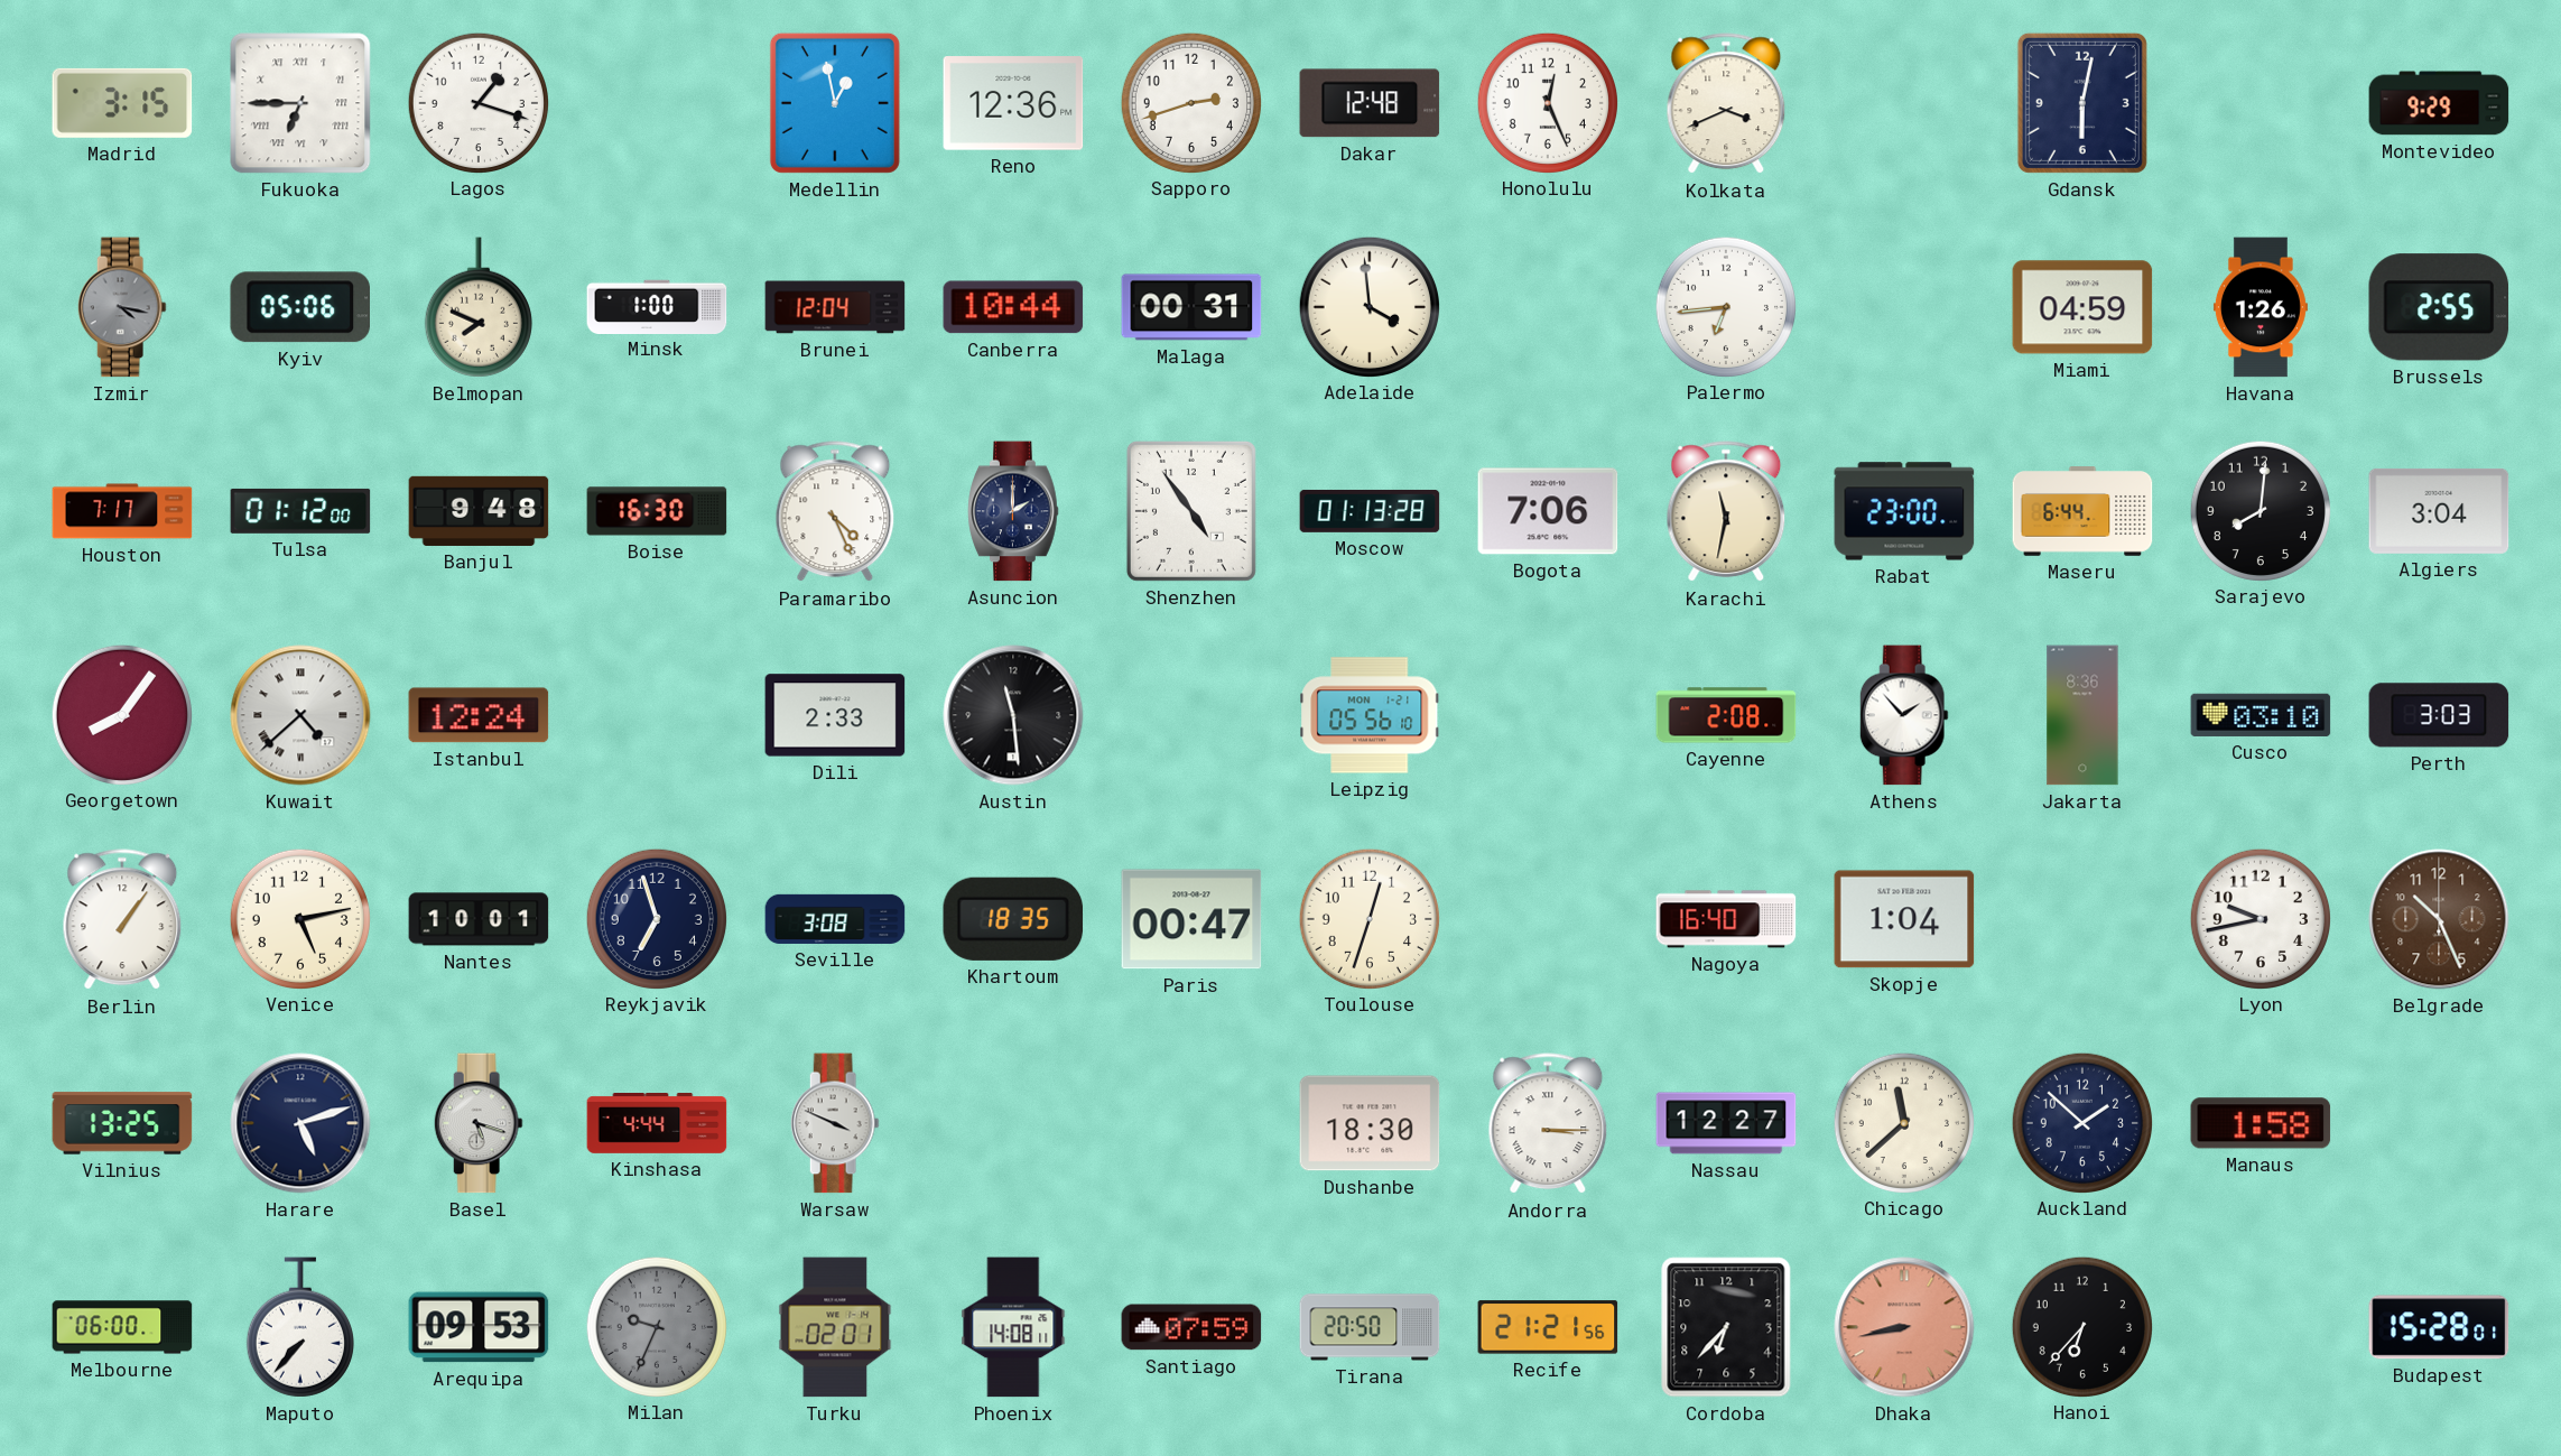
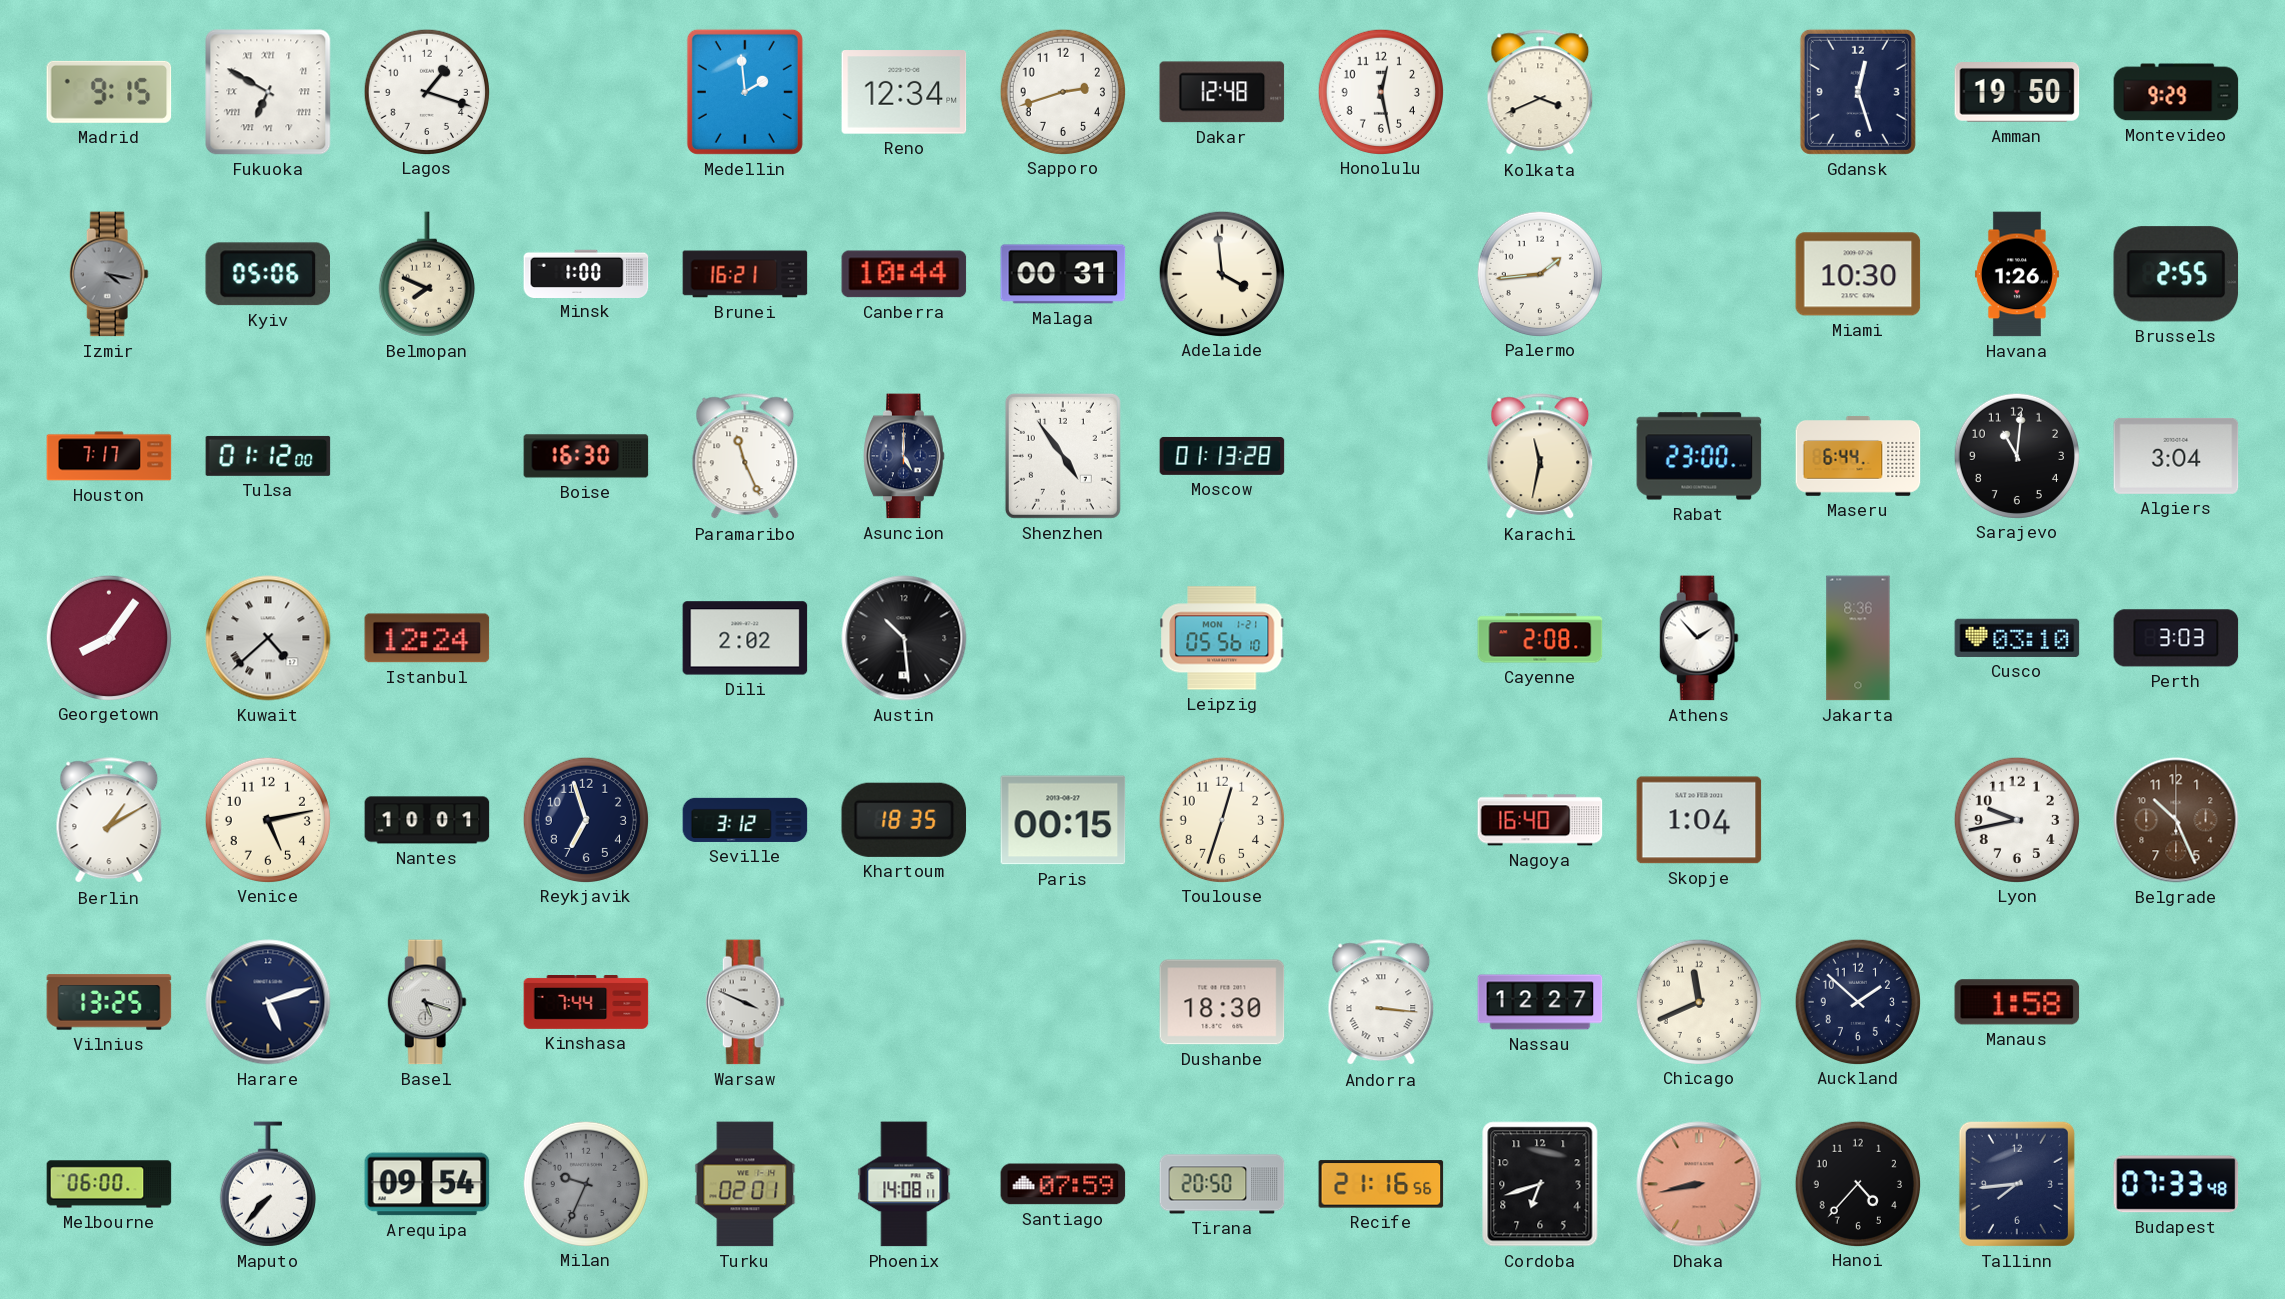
Madrid: 3:15 -> 9:15 (109, 92)
Fukuoka: 6:45 -> 6:50 (268, 92)
Medellin: 12:58 -> 1:59 (745, 92)
Reno: 12:36 -> 12:34 (904, 92)
Honolulu: 12:26 -> 12:28 (1380, 91)
Gdansk: 6:02 -> 12:27 (1858, 92)
Amman: none -> 19:50 (2017, 93)
Brunei: 12:04 -> 16:21 (745, 274)
Palermo: 6:44 -> 1:44 (1539, 273)
Miami: 04:59 -> 10:30 (1858, 274)
Banjul: 9:48 -> none (479, 511)
Paramaribo: 4:26 -> 11:26 (745, 457)
Asuncion: 2:00 -> 5:00 (904, 456)
Bogota: 7:06 -> none (1548, 511)
Sarajevo: 8:01 -> 11:01 (2016, 455)
Dili: 2:33 -> 2:02 (745, 638)
Austin: 11:29 -> 10:29 (904, 638)
Berlin: 1:06 -> 1:10 (109, 821)
Seville: 3:08 -> 3:12 (745, 820)
Paris: 00:47 -> 00:15 (1063, 820)
Kinshasa: 4:44 -> 7:44 (586, 1003)
Andorra: 3:15 -> 3:16 (1381, 1003)
Chicago: 11:38 -> 11:41 (1698, 1001)
Arequipa: 09:53 -> 09:54 (427, 1184)
Recife: 21:21 -> 21:16 (1381, 1184)
Cordoba: 6:37 -> 6:42 (1540, 1184)
Hanoi: 6:37 -> 4:37 (1857, 1183)
Tallinn: none -> 7:44 (2017, 1184)
Budapest: 15:28 -> 07:33 (2176, 1184)
